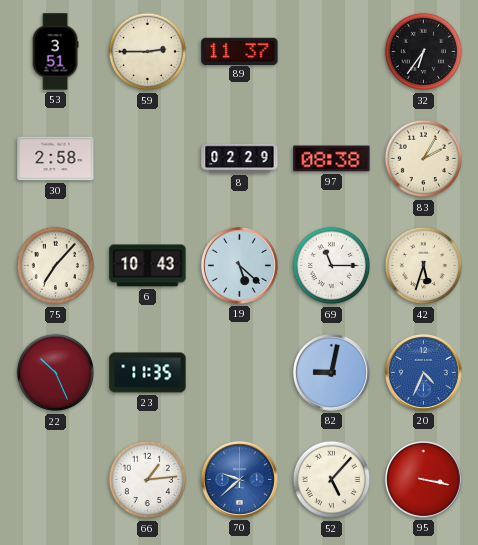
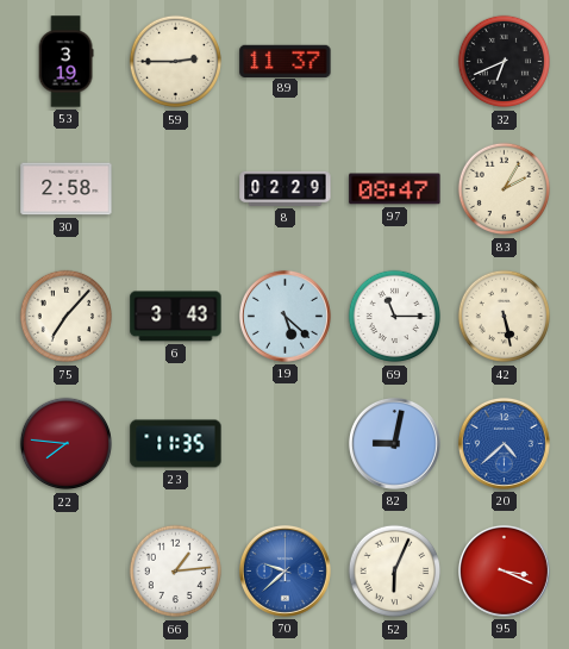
53: 3:51 -> 3:19 (65, 62)
32: 6:36 -> 6:41 (505, 62)
97: 08:38 -> 08:47 (395, 189)
6: 10:43 -> 3:43 (176, 317)
42: 5:33 -> 5:28 (505, 317)
22: 10:26 -> 7:46 (67, 444)
20: 4:34 -> 4:38 (504, 443)
52: 5:07 -> 6:04 (395, 572)
95: 3:17 -> 3:19 (504, 570)
